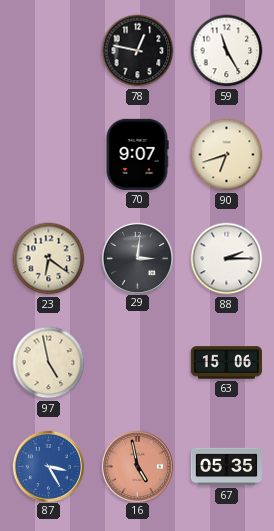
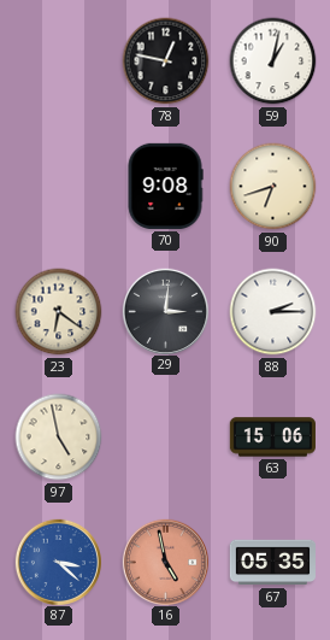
59: 11:25 -> 1:02 (273, 61)
70: 9:07 -> 9:08 (165, 186)
87: 3:25 -> 3:22 (58, 562)
